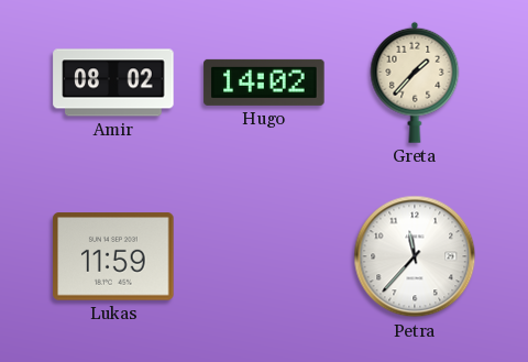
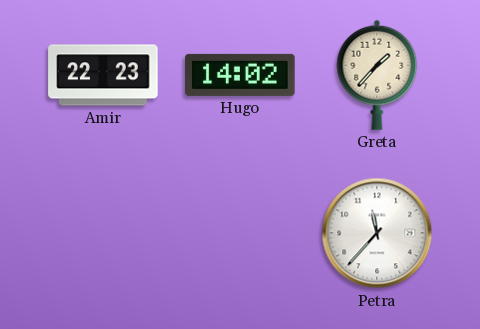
Amir: 08:02 -> 22:23 (103, 75)
Lukas: 11:59 -> none (113, 256)
